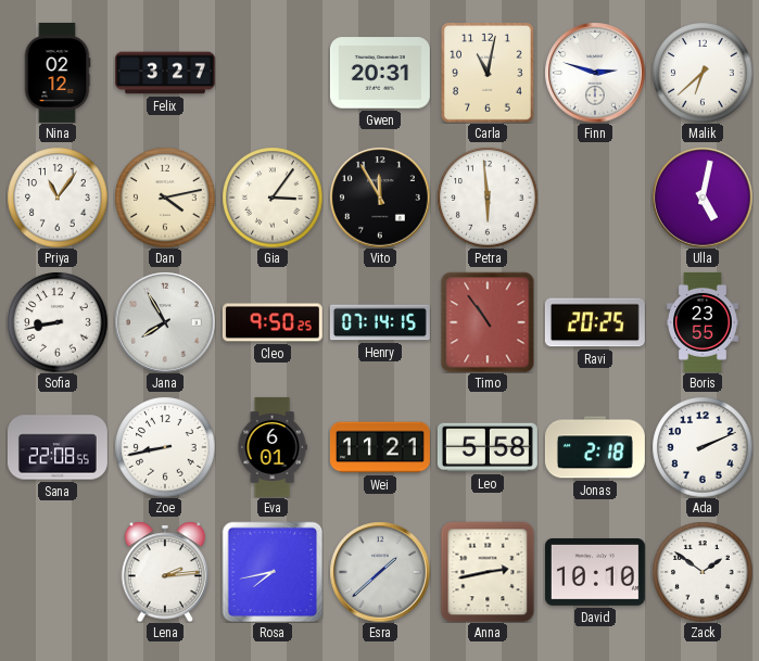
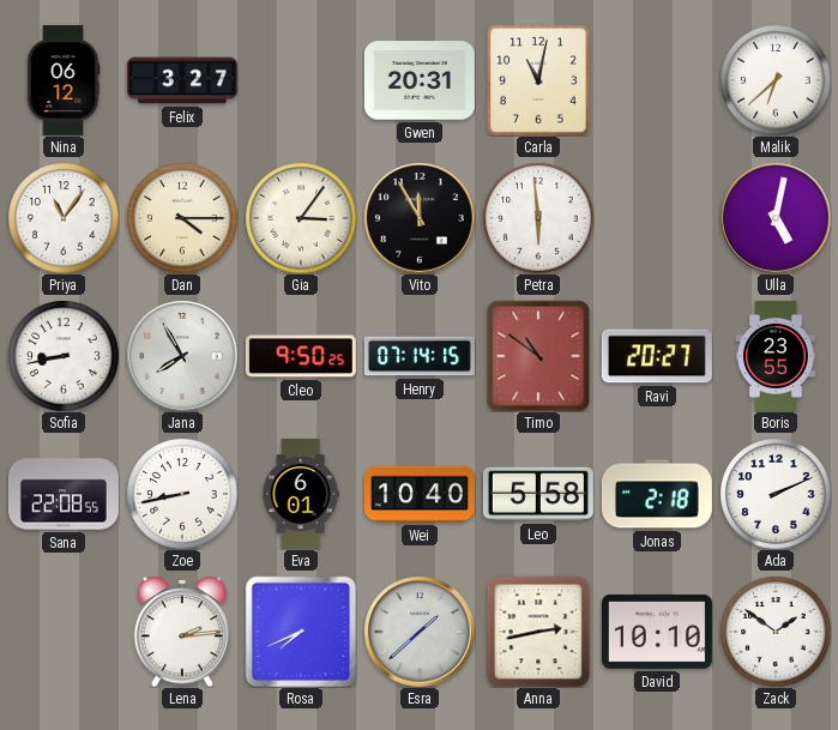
Nina: 02:12 -> 06:12 (64, 80)
Finn: 2:48 -> none (595, 73)
Dan: 4:13 -> 4:15 (182, 218)
Timo: 10:54 -> 10:51 (538, 356)
Ravi: 20:25 -> 20:27 (657, 356)
Wei: 11:21 -> 10:40 (420, 494)
Rosa: 7:43 -> 7:41 (301, 632)
